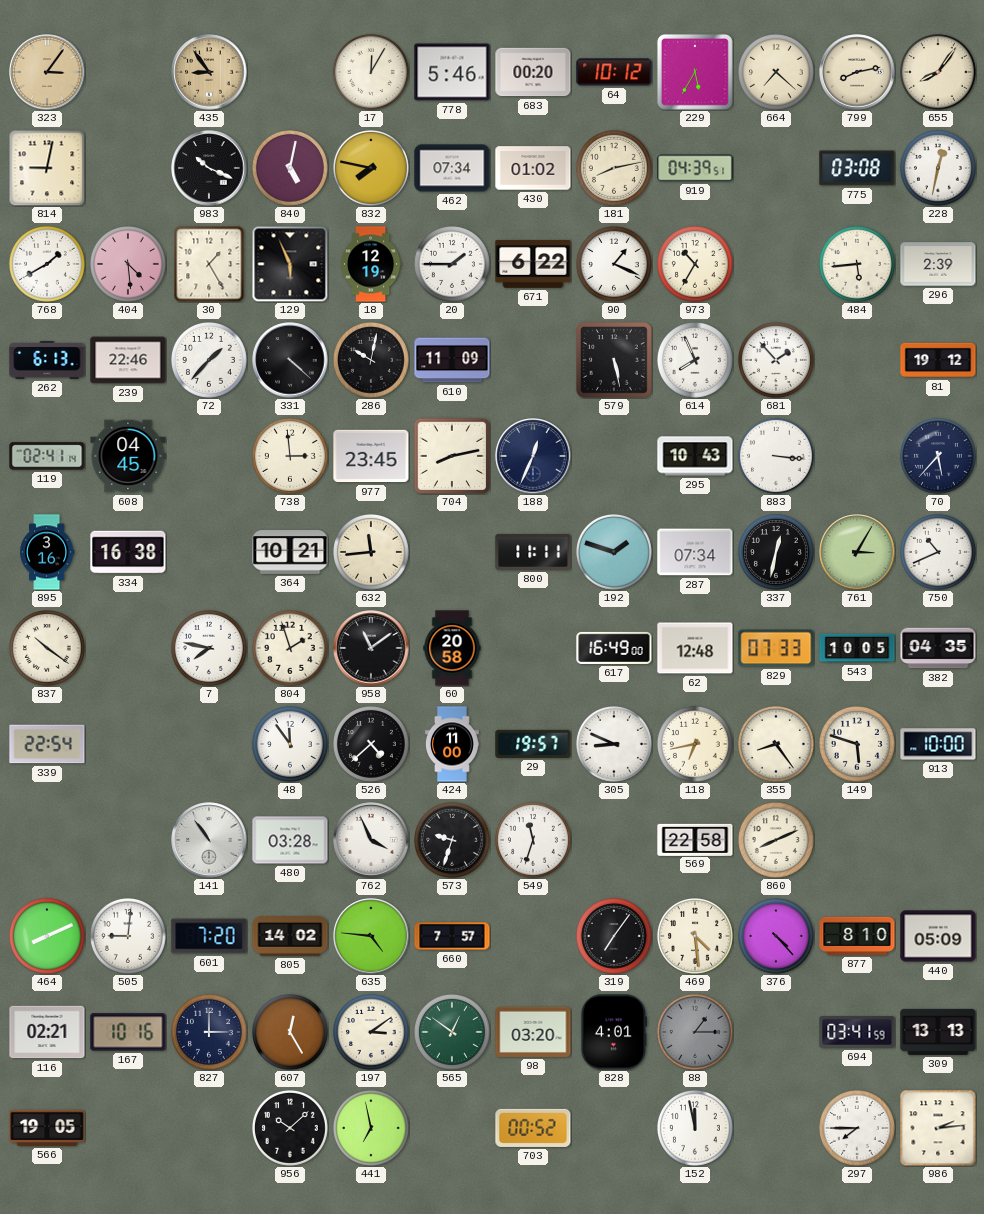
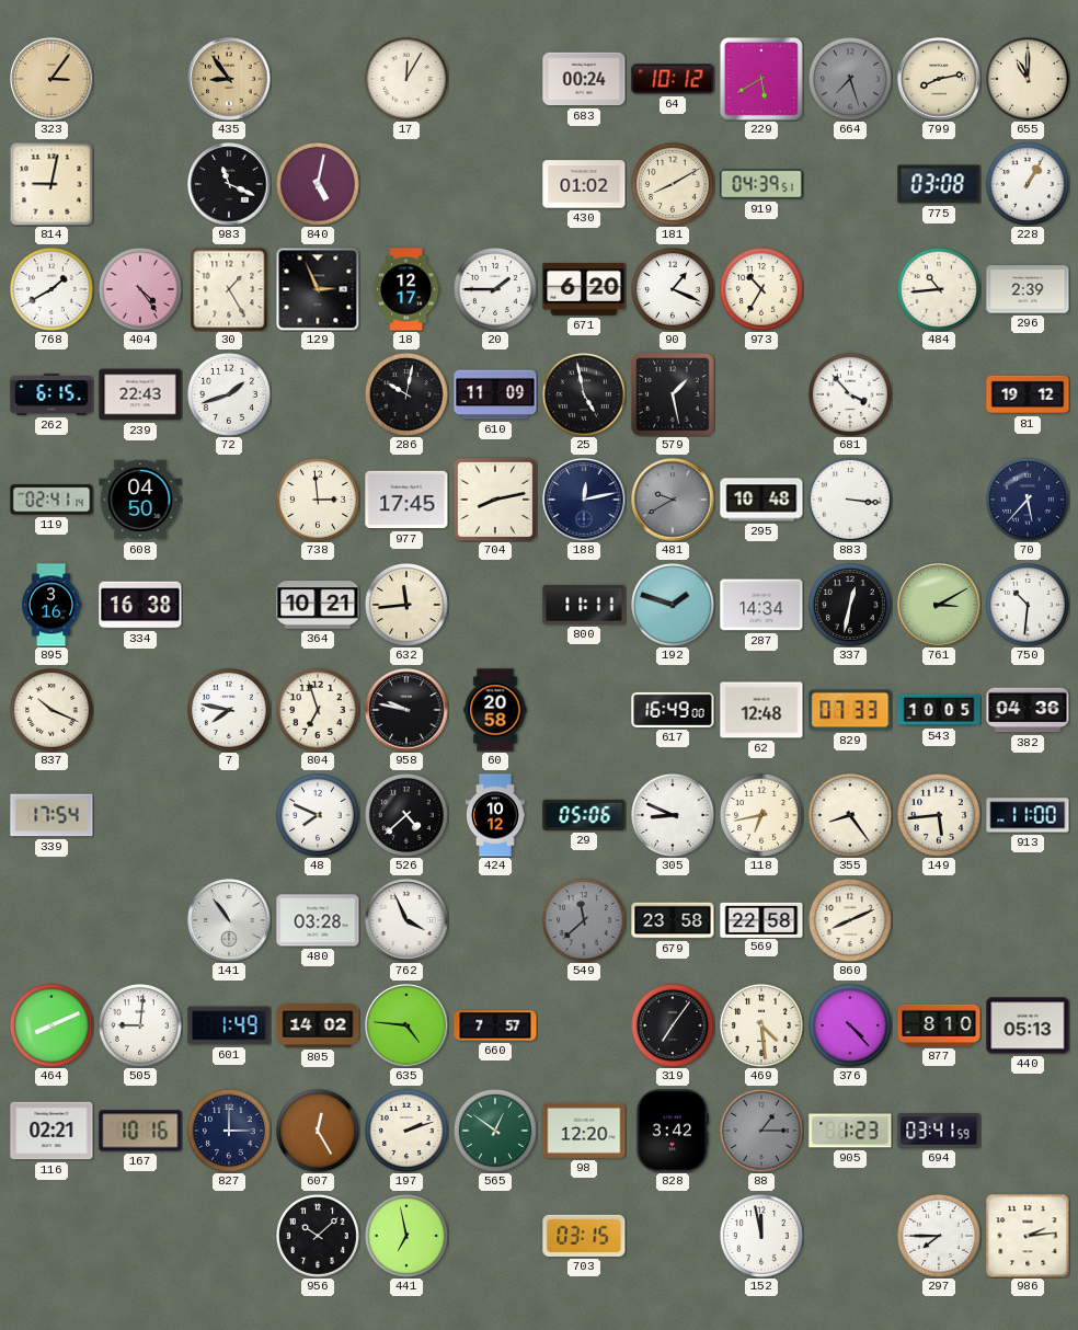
778: 5:46 -> none (452, 72)
683: 00:20 -> 00:24 (584, 79)
229: 5:35 -> 5:40 (761, 79)
664: 7:22 -> 7:27 (850, 79)
664 dial: cream -> grey (850, 79)
655: 8:06 -> 11:00 (1028, 79)
983: 10:19 -> 11:19 (229, 184)
832: 7:47 -> none (371, 168)
462: 07:34 -> none (452, 168)
181: 8:13 -> 8:10 (673, 184)
228: 12:32 -> 1:05 (1028, 184)
404: 4:29 -> 4:24 (140, 289)
129: 5:56 -> 2:56 (318, 289)
18: 12:19 -> 12:17 (406, 289)
671: 6:22 -> 6:20 (584, 289)
484: 5:44 -> 10:44 (939, 289)
262: 6:13 -> 6:15 (51, 394)
239: 22:46 -> 22:43 (140, 394)
72: 1:37 -> 1:42 (229, 394)
331: 4:22 -> none (290, 360)
25: none -> 4:58 (584, 394)
579: 5:28 -> 1:28 (674, 395)
614: 7:56 -> none (695, 360)
681: 1:53 -> 3:53 (850, 394)
608: 04:45 -> 04:50 (140, 500)
977: 23:45 -> 17:45 (406, 500)
188: 12:34 -> 12:13 (584, 500)
481: none -> 9:40 (673, 500)
295: 10:43 -> 10:48 (761, 500)
287: 07:34 -> 14:34 (761, 605)
761: 3:05 -> 3:10 (939, 605)
750: 10:41 -> 10:31 (1028, 605)
837: 10:21 -> 10:19 (51, 710)
804: 1:57 -> 6:57 (318, 710)
958: 11:09 -> 9:47 (406, 710)
382: 04:35 -> 04:36 (1028, 710)
339: 22:54 -> 17:54 (51, 815)
48: 11:54 -> 7:49 (318, 815)
424: 11:00 -> 10:12 (495, 815)
29: 19:57 -> 05:06 (584, 815)
149: 5:48 -> 5:44 (939, 815)
913: 10:00 -> 11:00 (1028, 815)
573: 9:33 -> none (452, 840)
549: 11:33 -> 11:38 (584, 920)
549 dial: white -> grey (584, 920)
679: none -> 23:58 (673, 920)
601: 7:20 -> 1:49 (229, 1025)
440: 05:09 -> 05:13 (1028, 1025)
197: 3:09 -> 2:12 (406, 1131)
98: 03:20 -> 12:20 (584, 1131)
828: 4:01 -> 3:42 (672, 1131)
905: none -> 1:23 (850, 1131)
309: 13:13 -> none (938, 1032)
566: 19:05 -> none (47, 1128)
703: 00:52 -> 03:15 (584, 1236)
